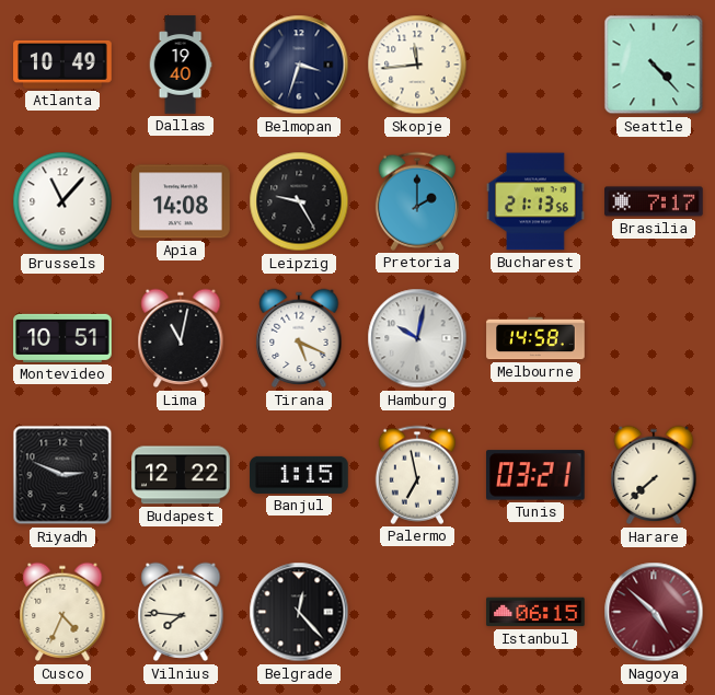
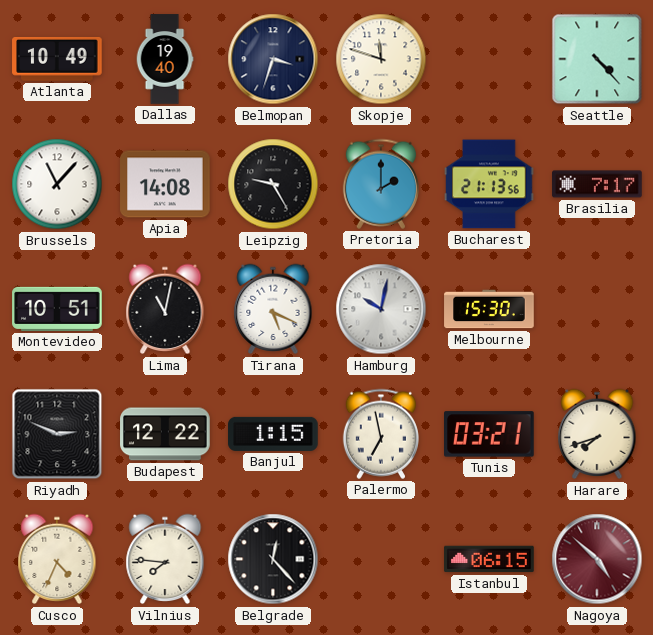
Skopje: 11:44 -> 11:48 (381, 59)
Melbourne: 14:58 -> 15:30 (489, 309)
Harare: 7:38 -> 7:42 (597, 434)
